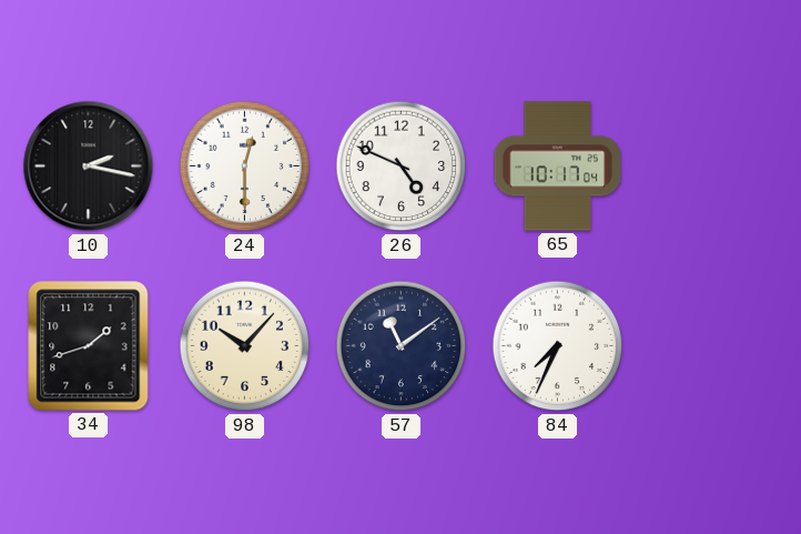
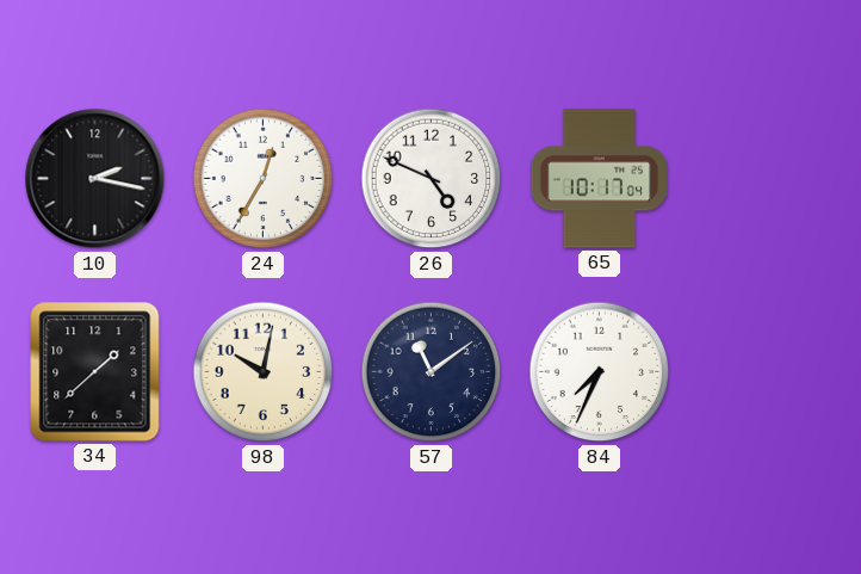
24: 12:30 -> 12:35 (264, 179)
34: 1:42 -> 1:38 (95, 372)
98: 10:07 -> 10:02 (264, 372)
